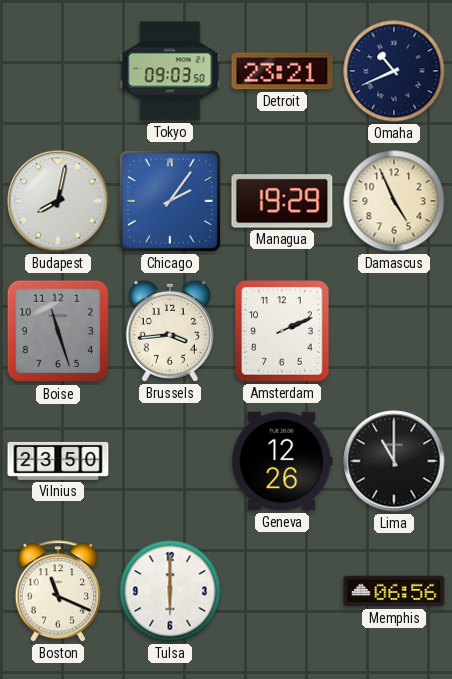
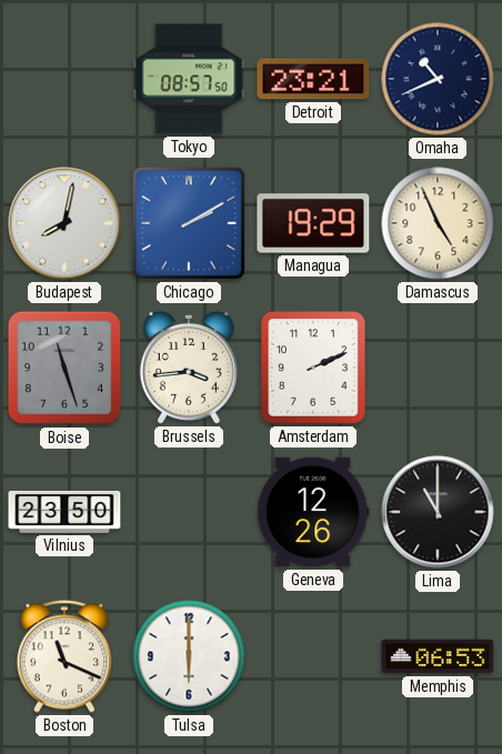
Tokyo: 09:03 -> 08:57 (189, 79)
Chicago: 2:06 -> 2:10 (189, 223)
Memphis: 06:56 -> 06:53 (438, 656)
